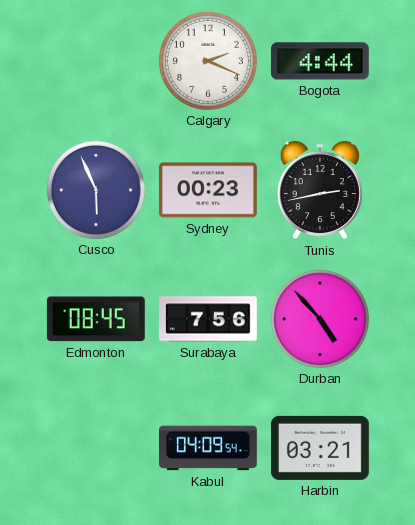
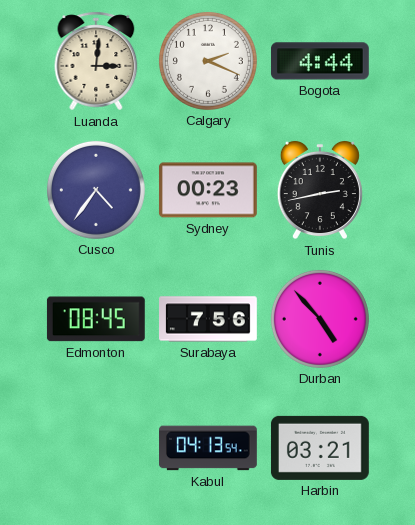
Luanda: none -> 3:01 (96, 61)
Cusco: 5:56 -> 4:36 (96, 190)
Kabul: 04:09 -> 04:13 (209, 448)
